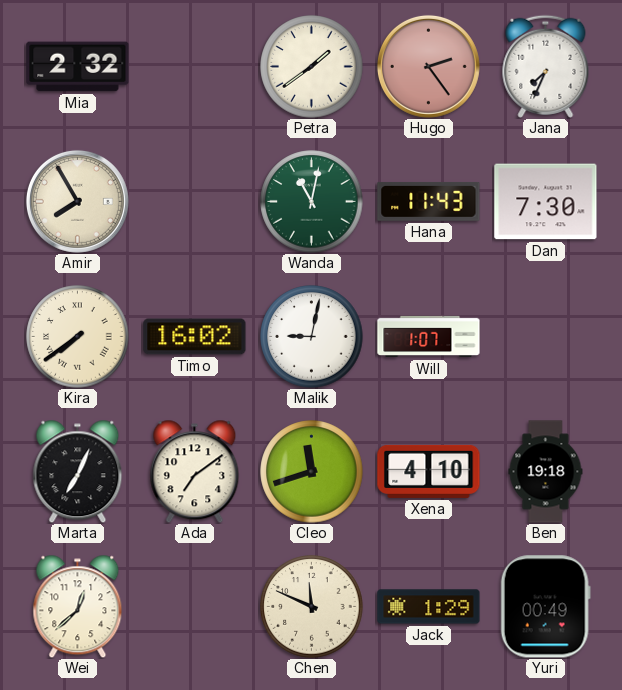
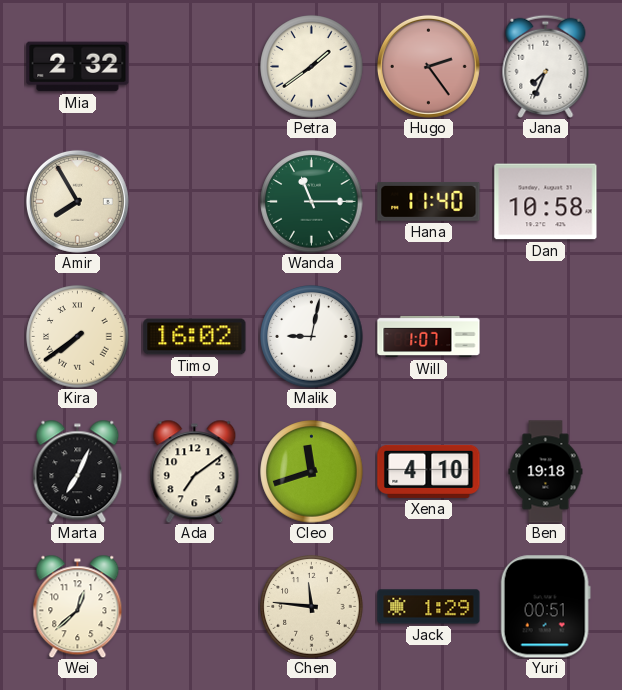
Wanda: 11:02 -> 11:15 (312, 202)
Hana: 11:43 -> 11:40 (429, 202)
Dan: 7:30 -> 10:58 (546, 202)
Chen: 11:49 -> 11:46 (312, 607)
Yuri: 00:49 -> 00:51 (545, 607)
